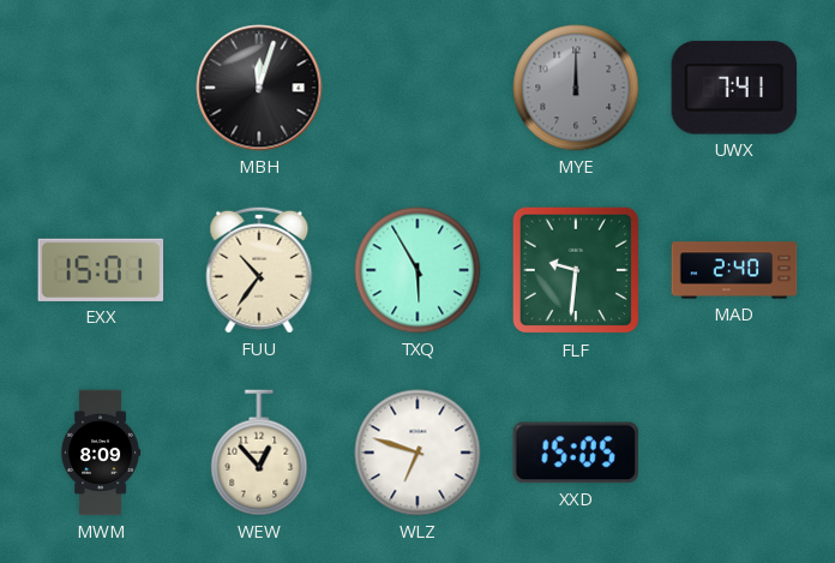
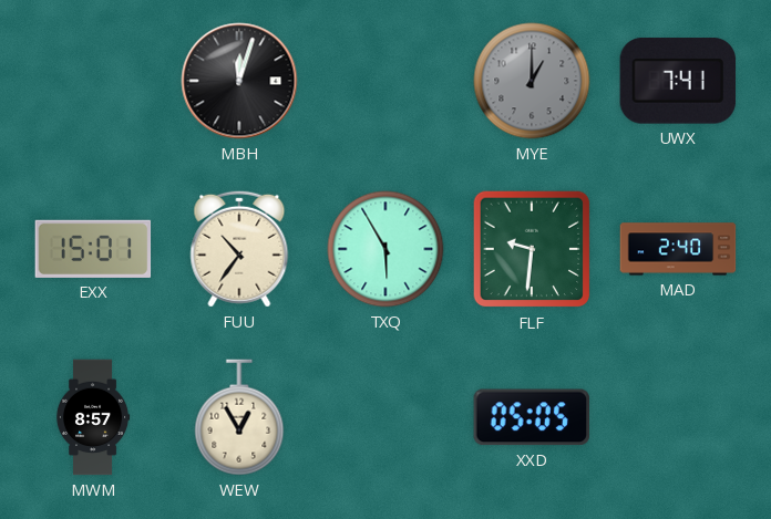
MYE: 12:00 -> 1:00 (532, 81)
MWM: 8:09 -> 8:57 (93, 417)
WEW: 12:53 -> 12:55 (239, 417)
WLZ: 6:48 -> none (417, 453)
XXD: 15:05 -> 05:05 (531, 417)
